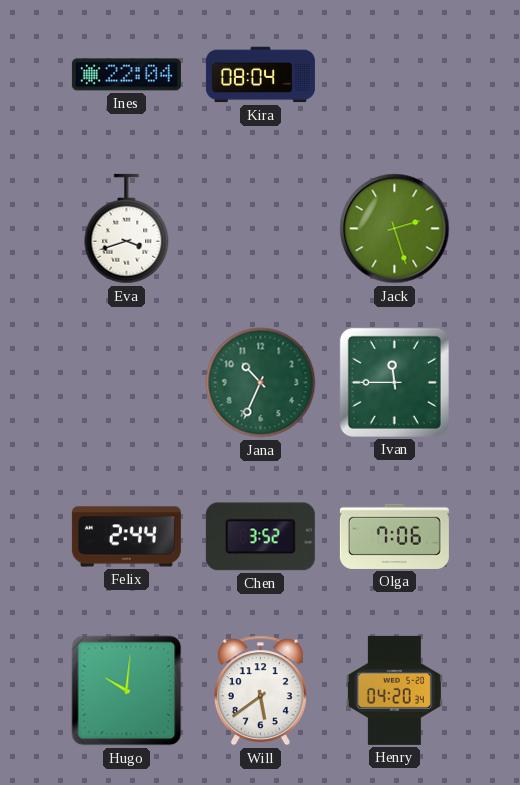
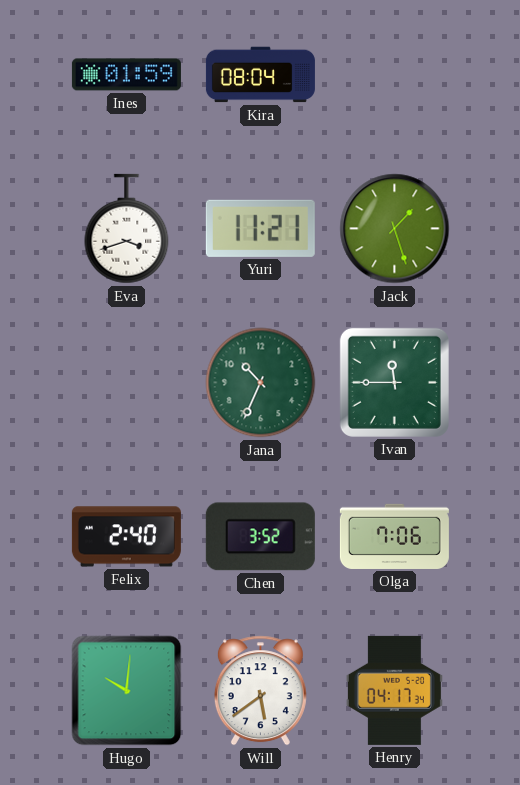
Ines: 22:04 -> 01:59 (126, 75)
Yuri: none -> 11:21 (260, 228)
Jack: 2:27 -> 1:27 (395, 229)
Felix: 2:44 -> 2:40 (126, 537)
Henry: 04:20 -> 04:17 (394, 690)
